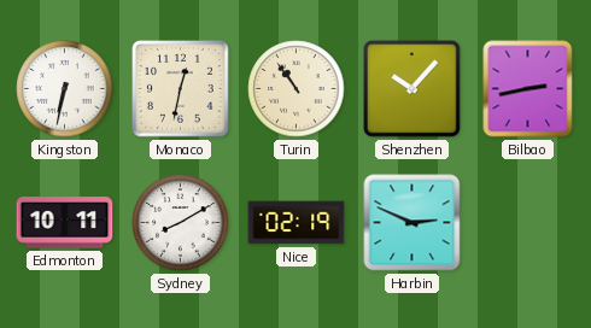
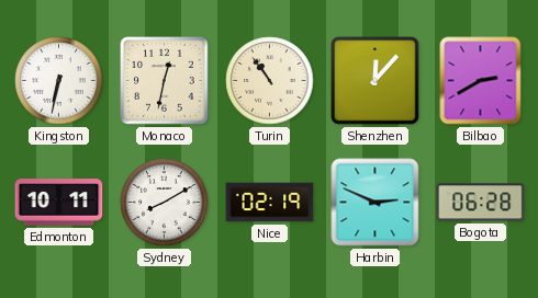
Shenzhen: 10:07 -> 12:07 (376, 81)
Bilbao: 2:43 -> 2:40 (481, 81)
Bogota: none -> 06:28 (481, 203)
